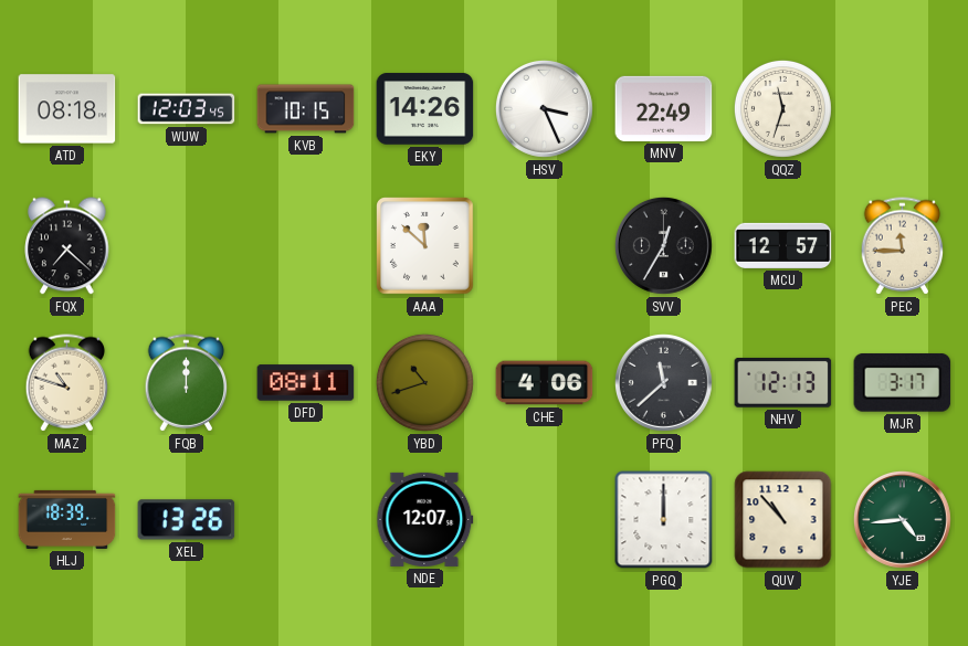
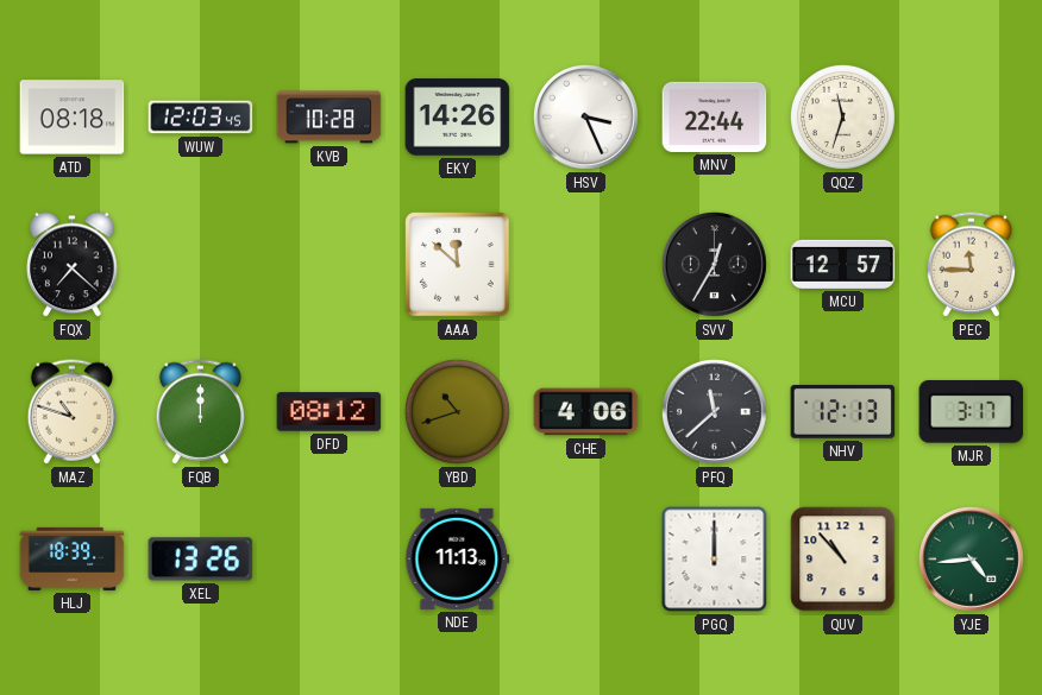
KVB: 10:15 -> 10:28 (329, 118)
MNV: 22:49 -> 22:44 (715, 116)
DFD: 08:11 -> 08:12 (329, 412)
NDE: 12:07 -> 11:13 (458, 558)
